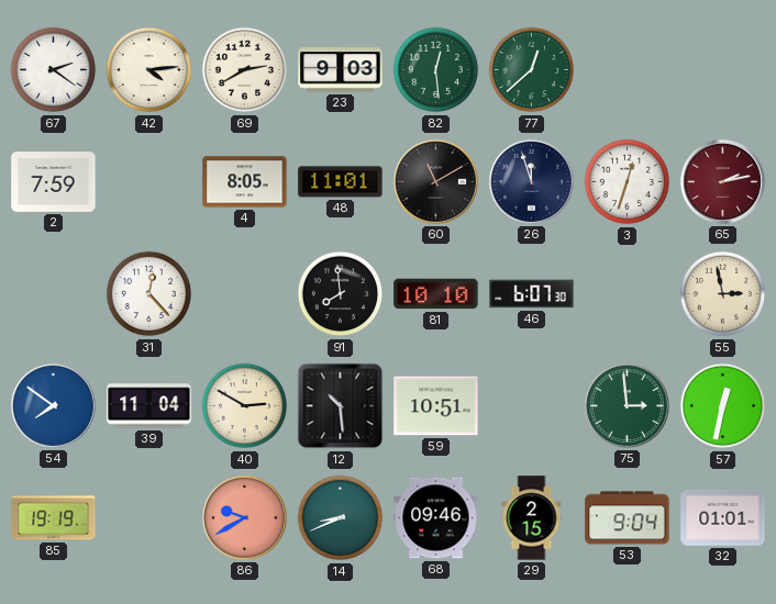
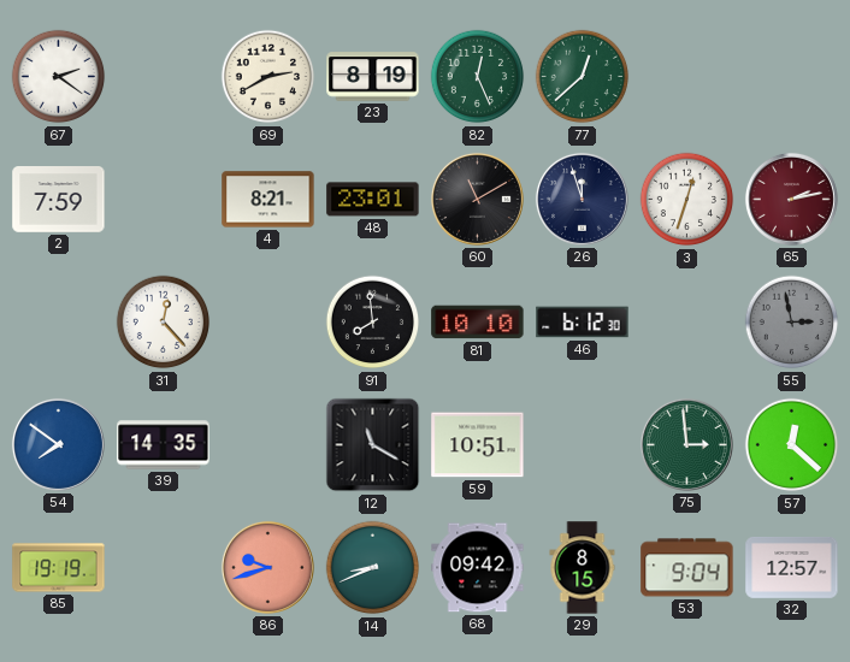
42: 4:14 -> none (149, 70)
23: 9:03 -> 8:19 (373, 77)
82: 12:29 -> 12:26 (478, 77)
4: 8:05 -> 8:21 (268, 200)
48: 11:01 -> 23:01 (373, 200)
46: 6:07 -> 6:12 (583, 323)
55 dial: cream -> grey (792, 323)
39: 11:04 -> 14:35 (164, 445)
40: 2:50 -> none (245, 406)
12: 10:29 -> 11:20 (373, 445)
57: 12:32 -> 12:22 (792, 445)
86: 9:40 -> 9:42 (267, 567)
68: 09:46 -> 09:42 (478, 568)
29: 2:15 -> 8:15 (583, 568)
32: 01:01 -> 12:57 (792, 568)
